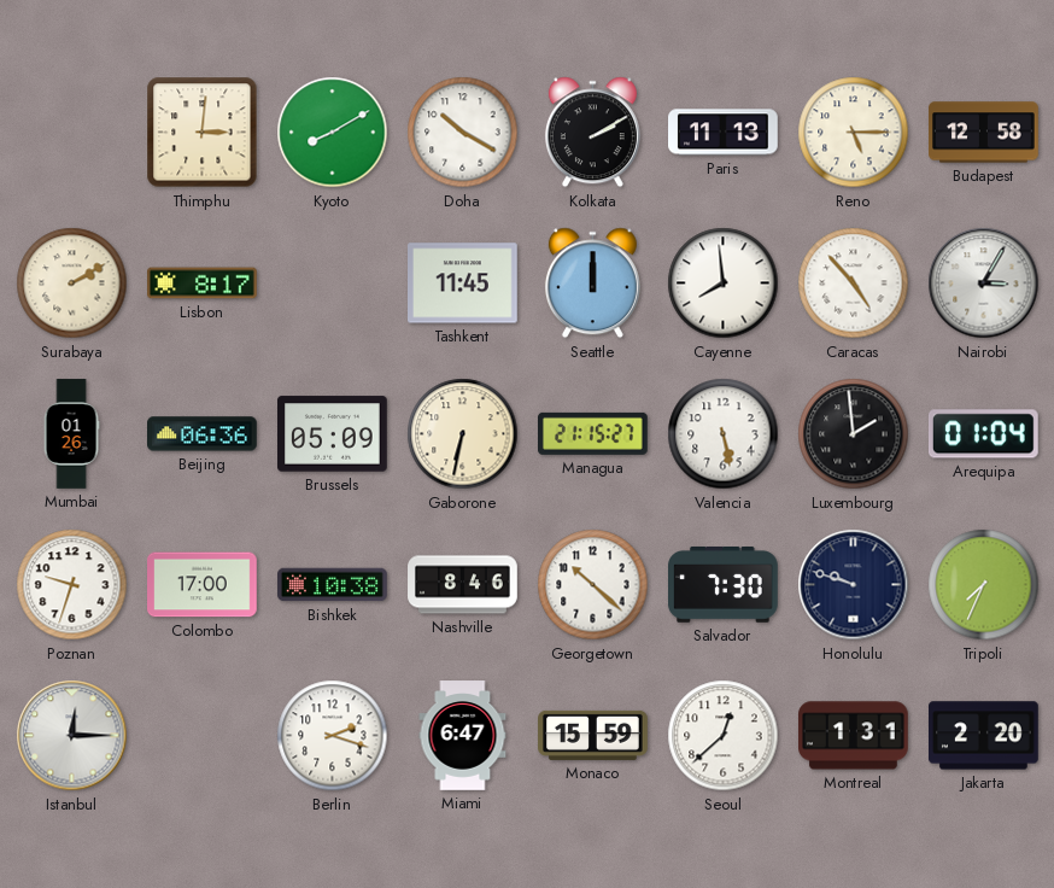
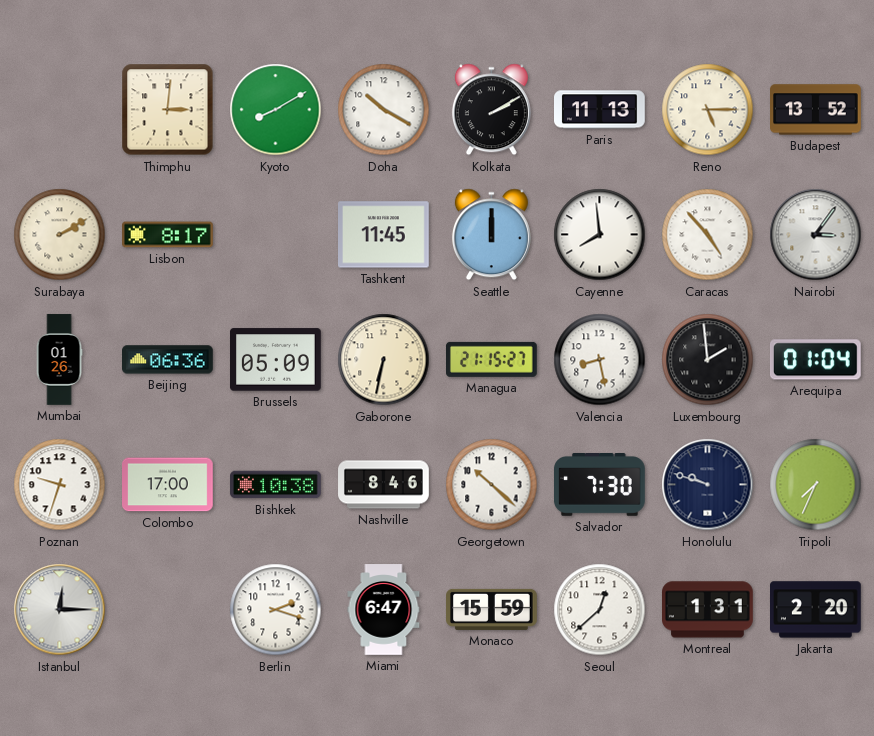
Budapest: 12:58 -> 13:52 (816, 110)
Nairobi: 3:05 -> 3:06 (816, 235)
Valencia: 5:28 -> 8:28 (600, 360)
